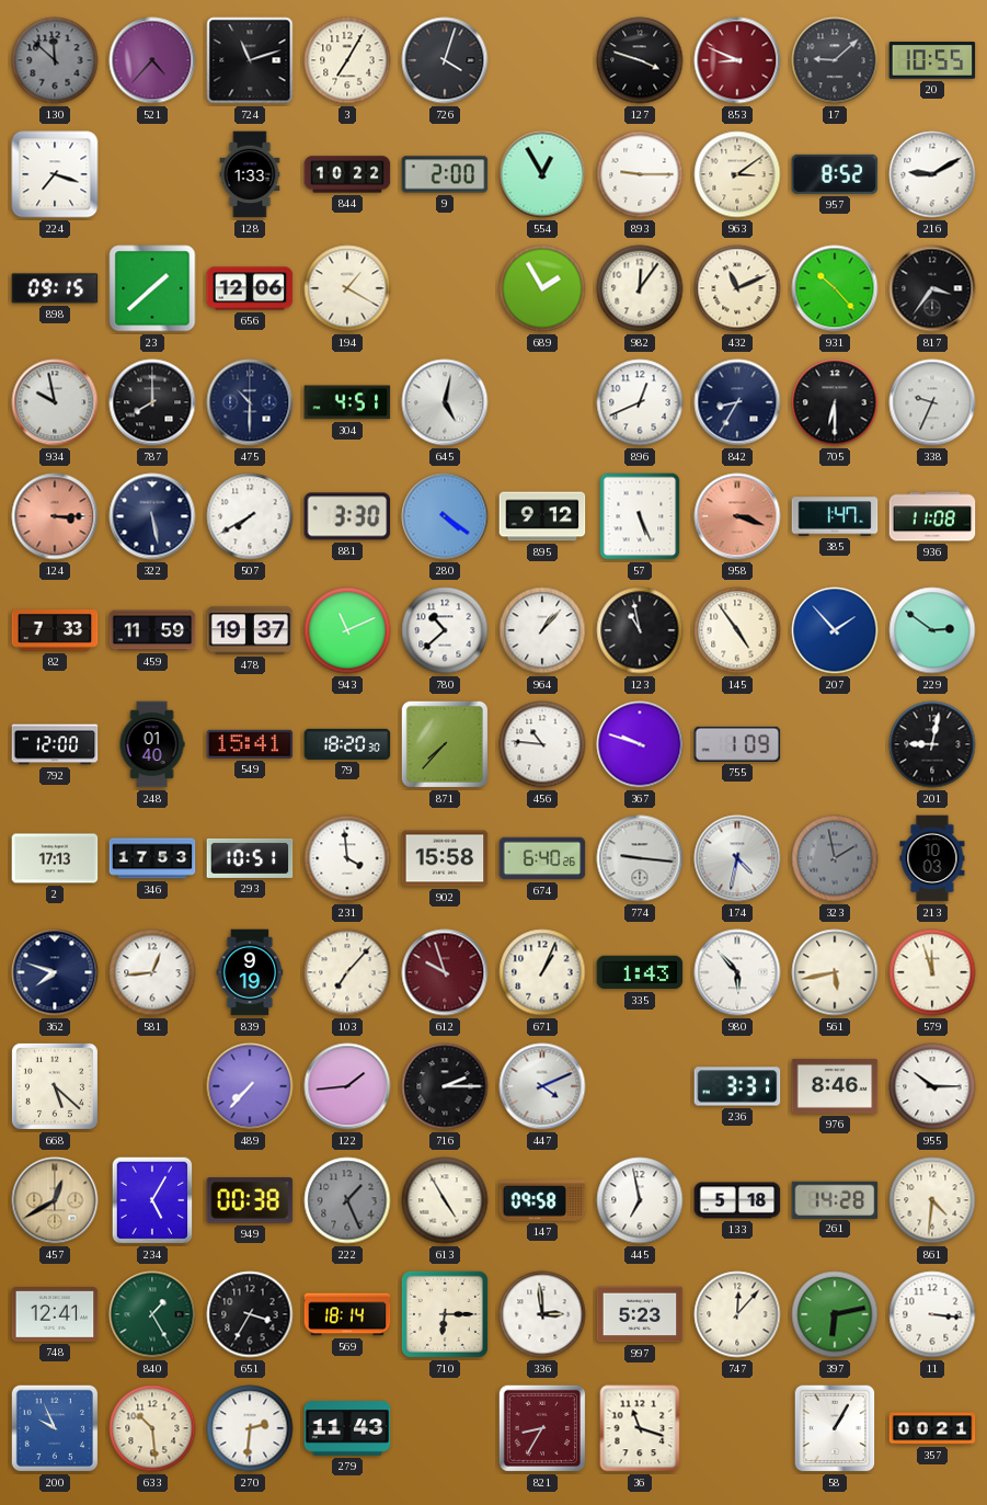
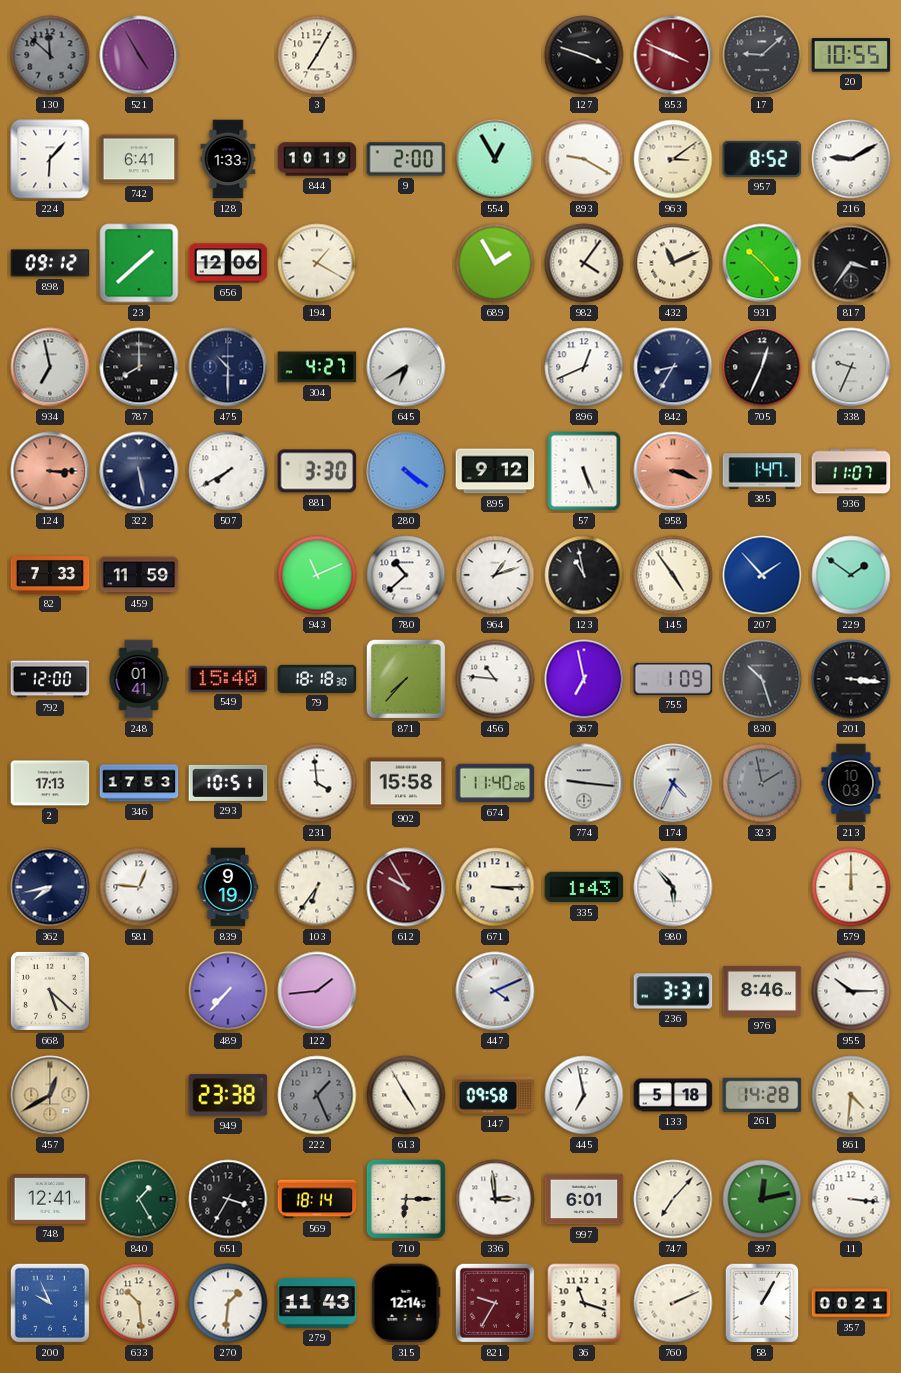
521: 4:37 -> 4:55 (139, 55)
724: 11:12 -> none (250, 60)
726: 4:03 -> none (445, 60)
853: 8:49 -> 3:49 (673, 55)
224: 7:18 -> 6:07 (50, 159)
742: none -> 6:41 (139, 159)
844: 10:22 -> 10:19 (317, 159)
893: 9:15 -> 9:20 (584, 159)
898: 09:15 -> 09:12 (50, 263)
982: 12:06 -> 4:06 (584, 263)
934: 9:58 -> 6:58 (50, 367)
304: 4:51 -> 4:27 (317, 367)
645: 5:02 -> 6:40 (406, 367)
705: 6:30 -> 12:34 (762, 367)
936: 11:08 -> 11:07 (851, 471)
478: 19:37 -> none (250, 630)
964: 1:07 -> 1:12 (495, 575)
229: 2:51 -> 1:51 (851, 575)
248: 01:40 -> 01:41 (139, 679)
549: 15:41 -> 15:40 (228, 679)
79: 18:20 -> 18:18 (317, 679)
367: 9:48 -> 6:58 (584, 679)
830: none -> 10:27 (762, 679)
201: 9:02 -> 3:16 (851, 679)
674: 6:40 -> 11:40 (495, 783)
174: 4:32 -> 4:34 (673, 783)
362: 7:48 -> 7:43 (50, 887)
581: 12:44 -> 12:46 (139, 887)
103: 7:07 -> 6:36 (317, 887)
612: 9:57 -> 9:55 (406, 887)
671: 1:04 -> 3:15 (495, 887)
561: 5:43 -> none (835, 972)
579: 11:57 -> 12:00 (851, 887)
716: 2:15 -> none (445, 1086)
234: 5:05 -> none (152, 1200)
949: 00:38 -> 23:38 (228, 1095)
997: 5:23 -> 6:01 (584, 1199)
747: 12:07 -> 7:07 (673, 1199)
397: 6:13 -> 12:13 (762, 1199)
270: 2:31 -> 1:31 (228, 1303)
315: none -> 12:14 (406, 1303)
821: 8:35 -> 9:35 (495, 1303)
760: none -> 2:11 (673, 1303)
